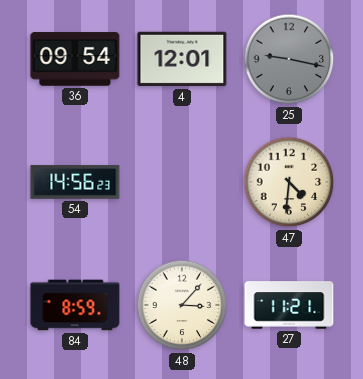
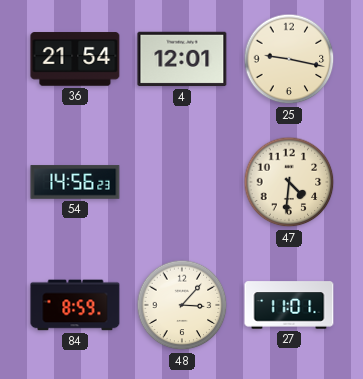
36: 09:54 -> 21:54 (75, 59)
25 dial: grey -> cream (289, 59)
27: 11:21 -> 11:01 (289, 305)
